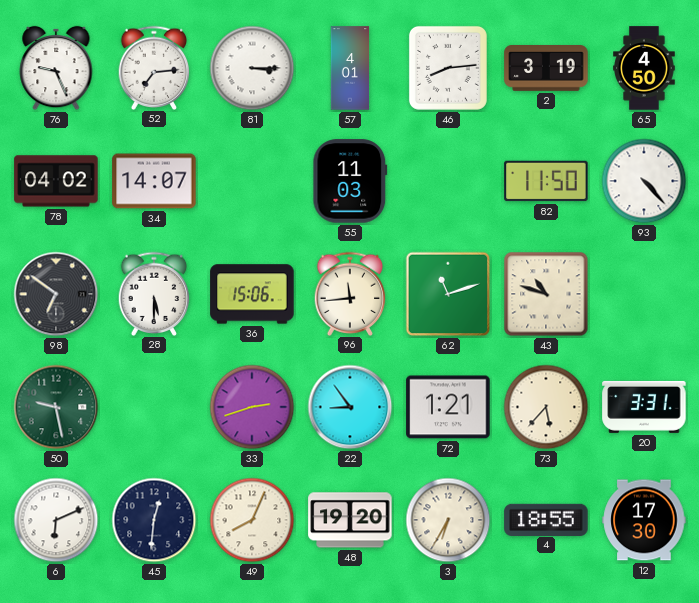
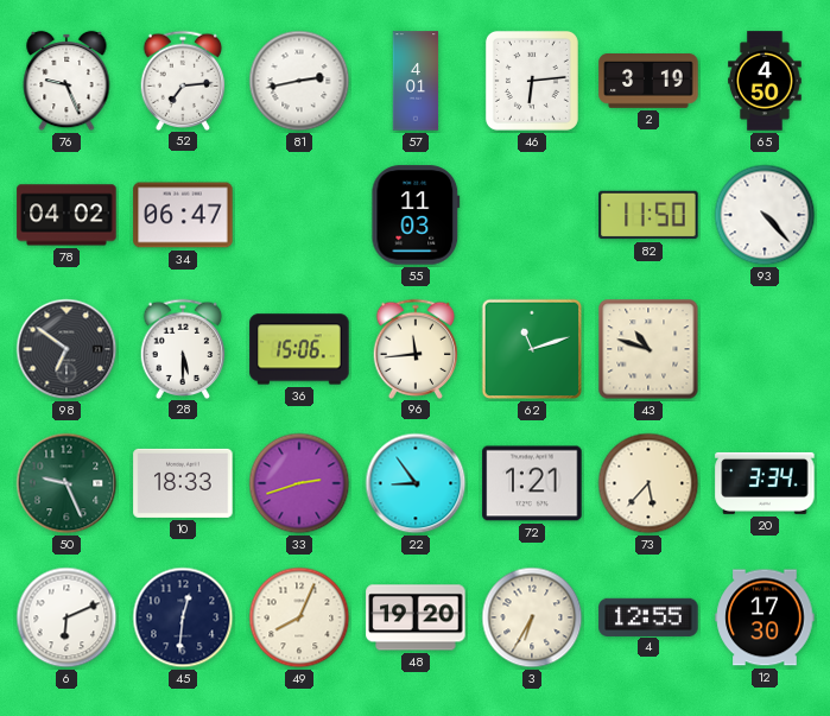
81: 3:15 -> 2:43 (299, 81)
46: 8:14 -> 6:14 (532, 81)
34: 14:07 -> 06:47 (183, 215)
50: 9:28 -> 9:26 (66, 483)
10: none -> 18:33 (183, 483)
20: 3:31 -> 3:34 (765, 483)
4: 18:55 -> 12:55 (648, 616)
